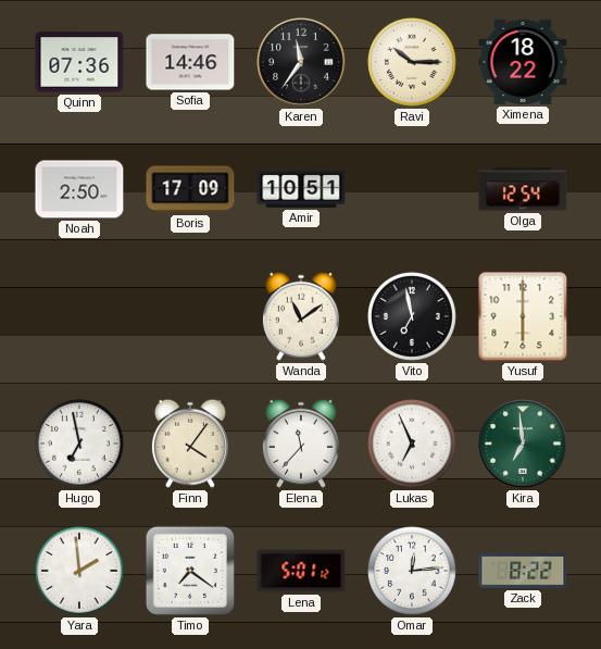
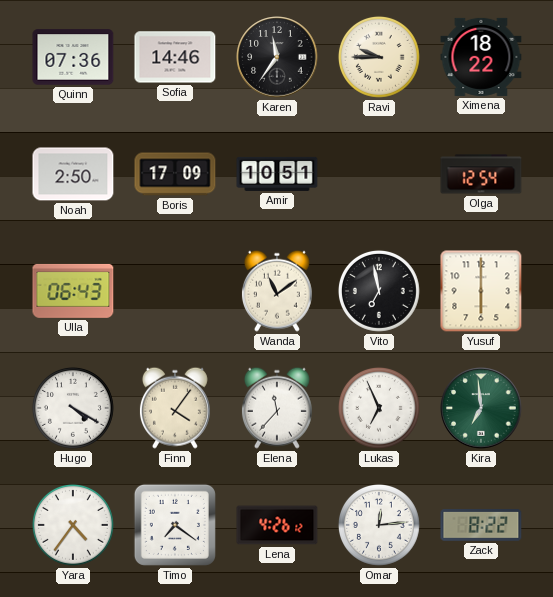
Ravi: 10:15 -> 9:45 (379, 57)
Ulla: none -> 06:43 (73, 291)
Hugo: 6:58 -> 4:20 (73, 408)
Yara: 1:59 -> 4:36 (73, 525)
Lena: 5:01 -> 4:26 (277, 525)
